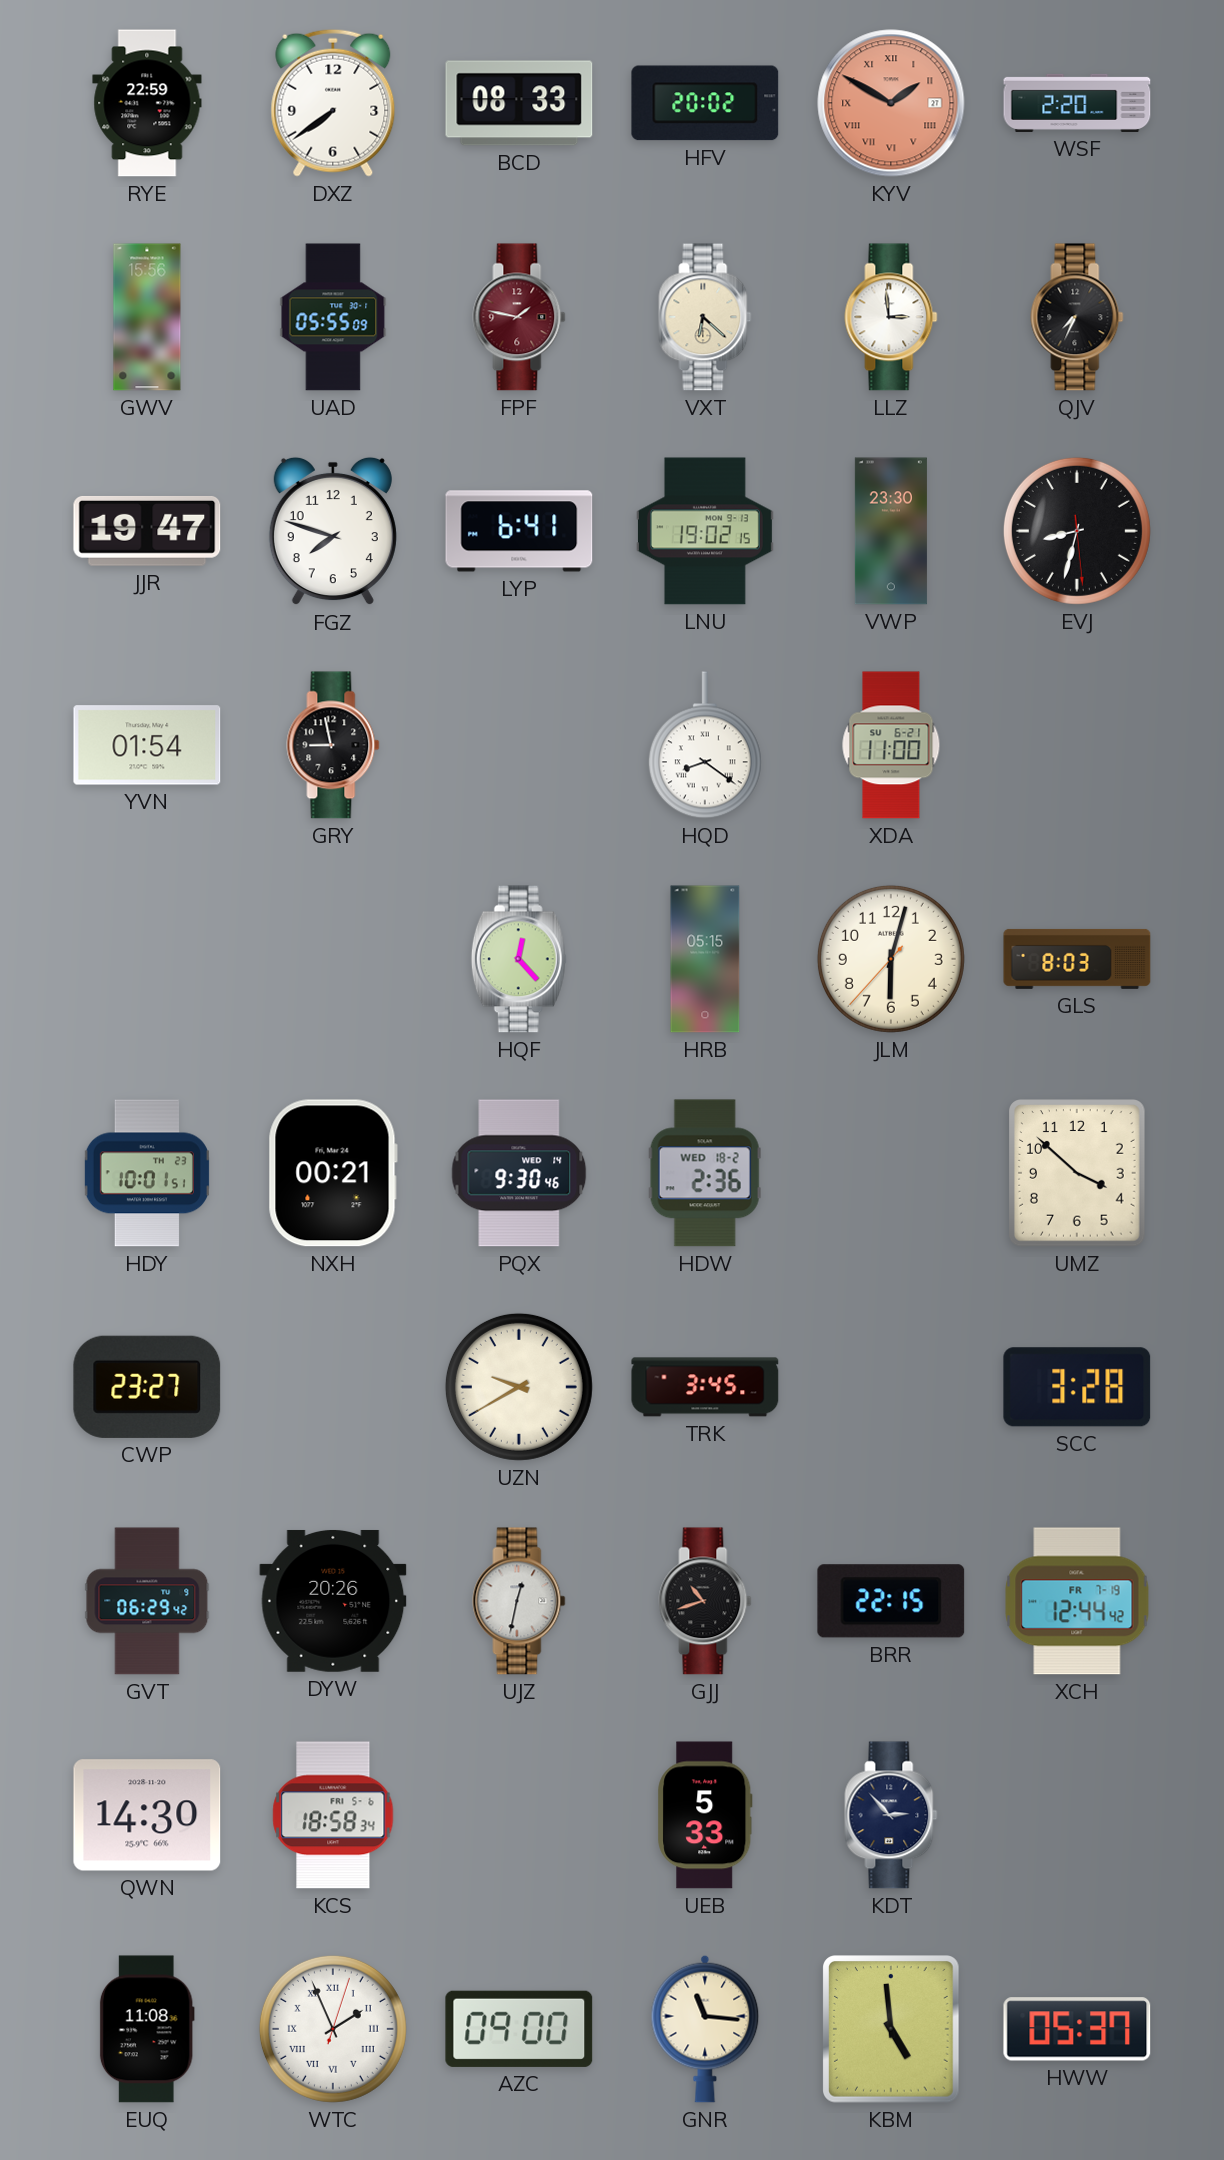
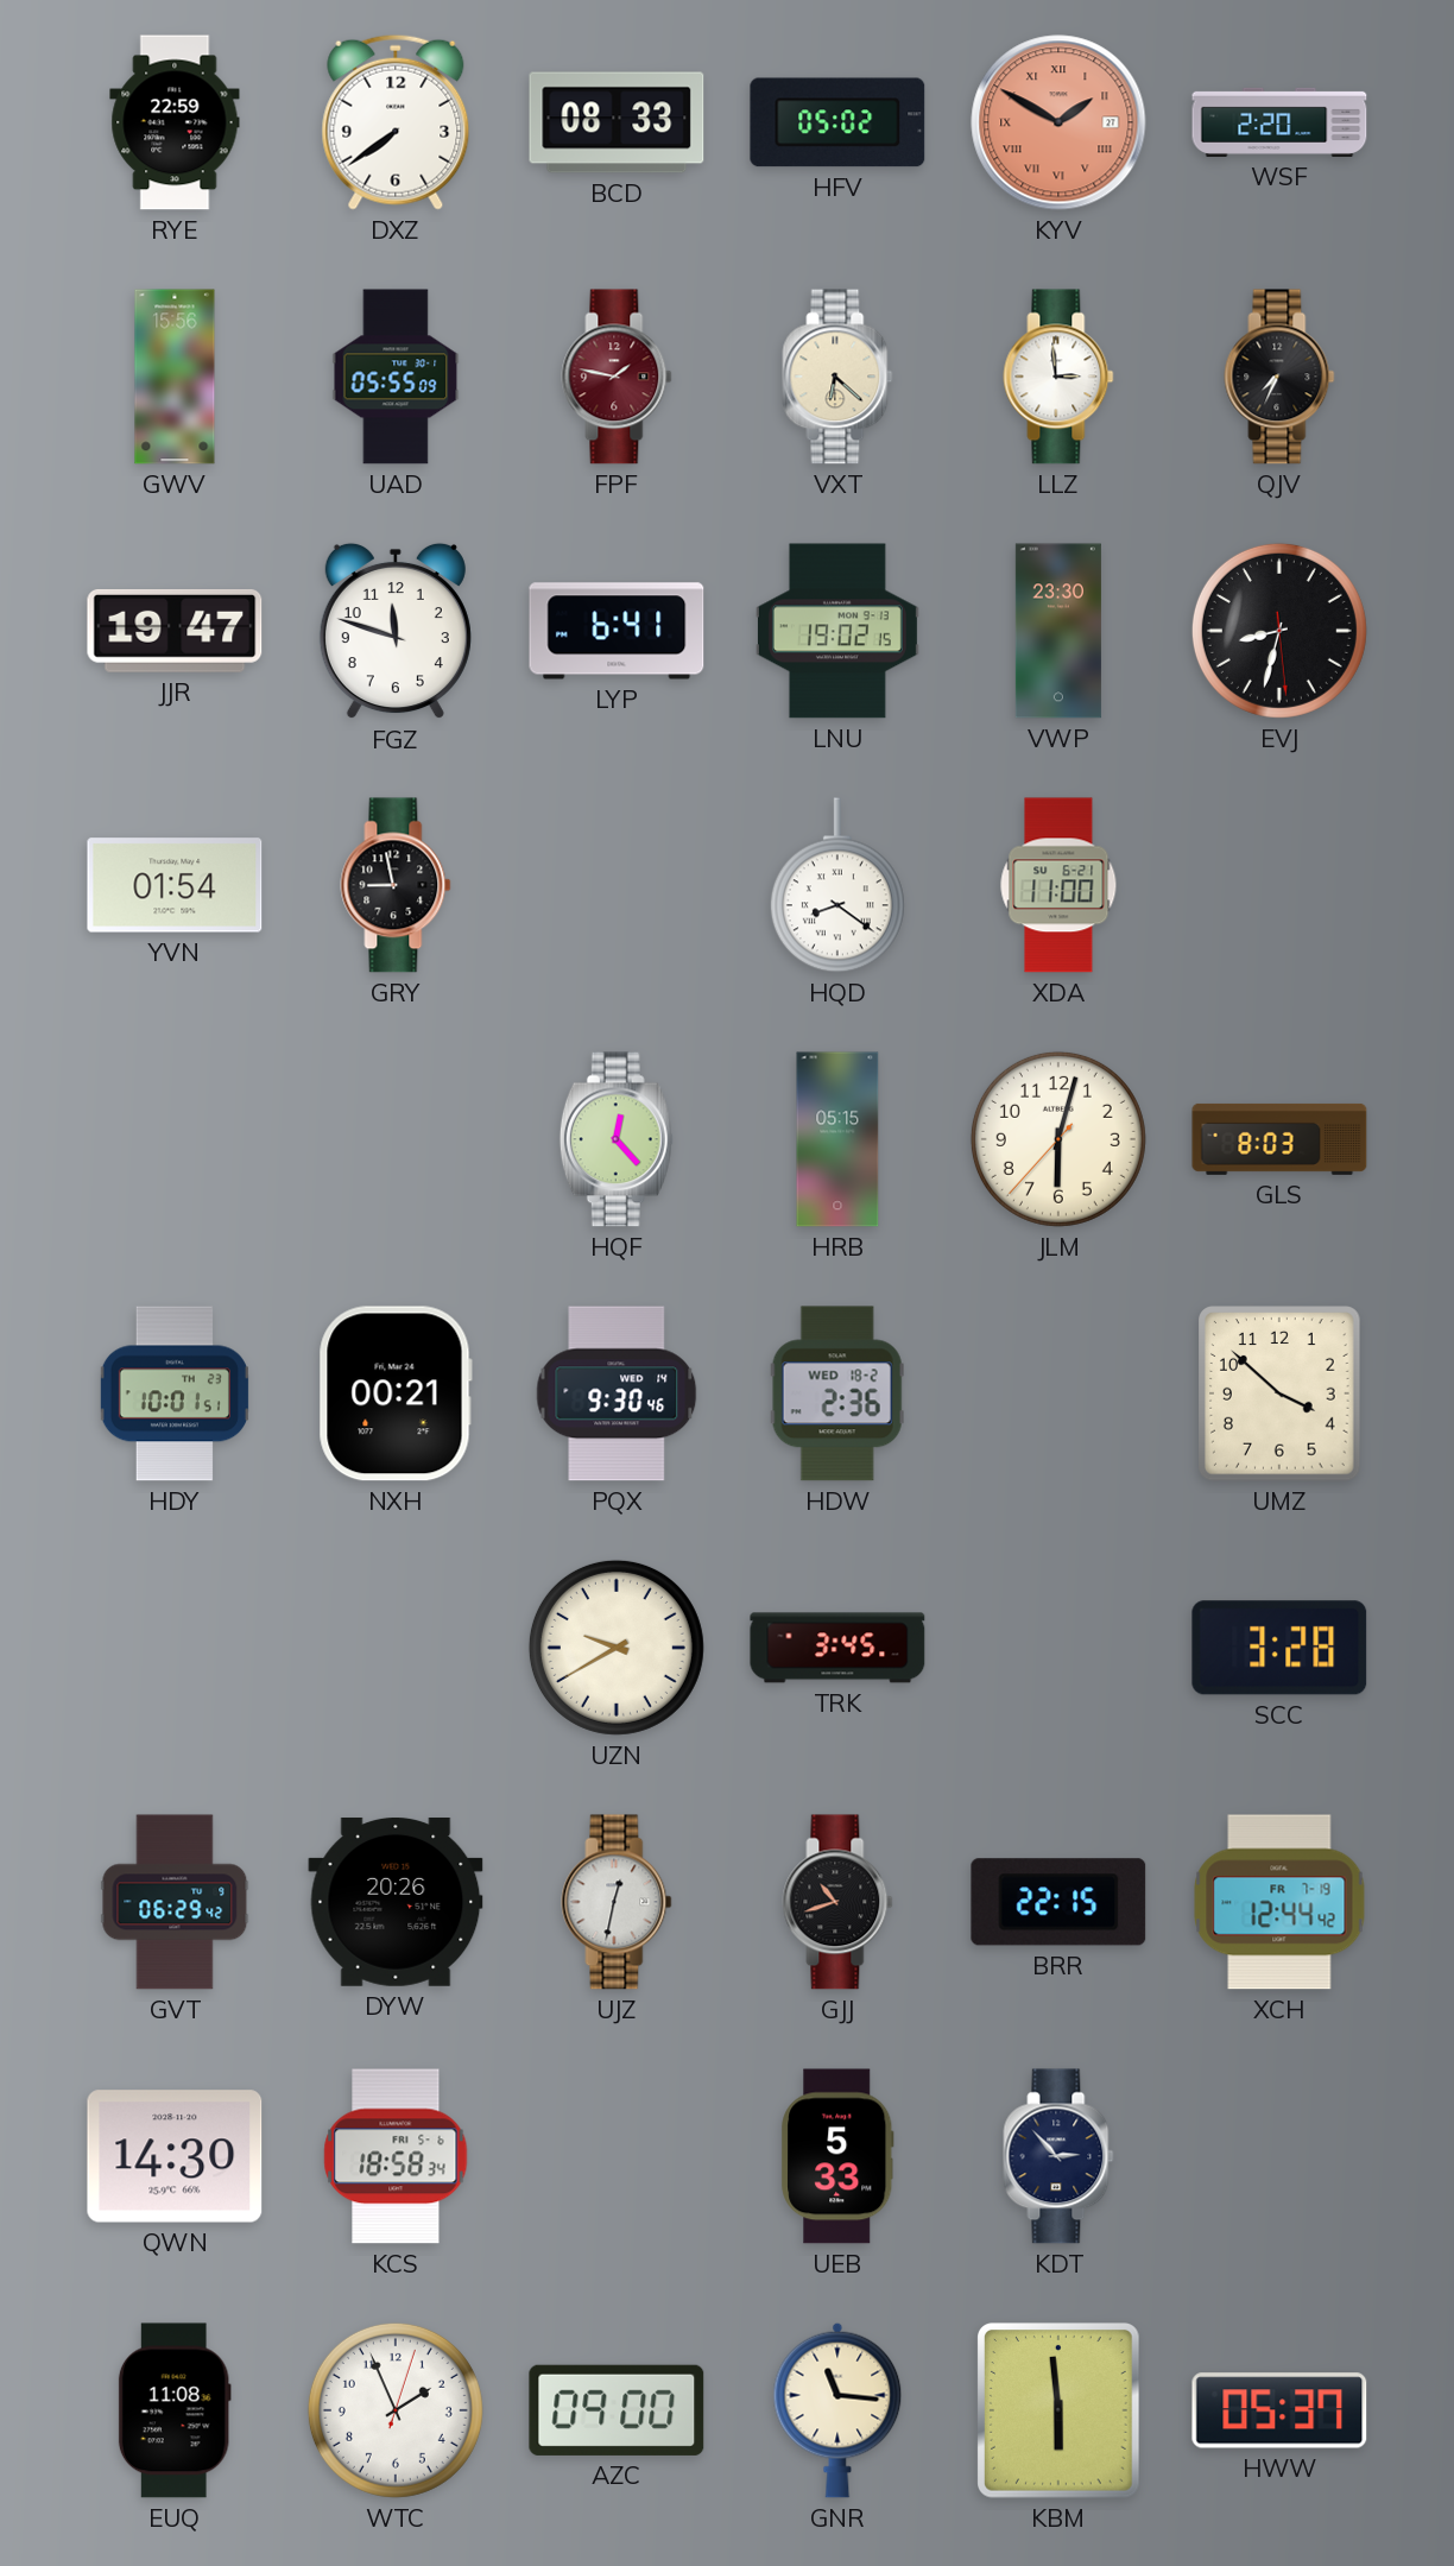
HFV: 20:02 -> 05:02 (837, 122)
FGZ: 7:48 -> 11:48 (396, 631)
CWP: 23:27 -> none (147, 1387)
WTC numerals: Roman -> Arabic (396, 2410)
KBM: 4:59 -> 5:59 (1060, 2410)
